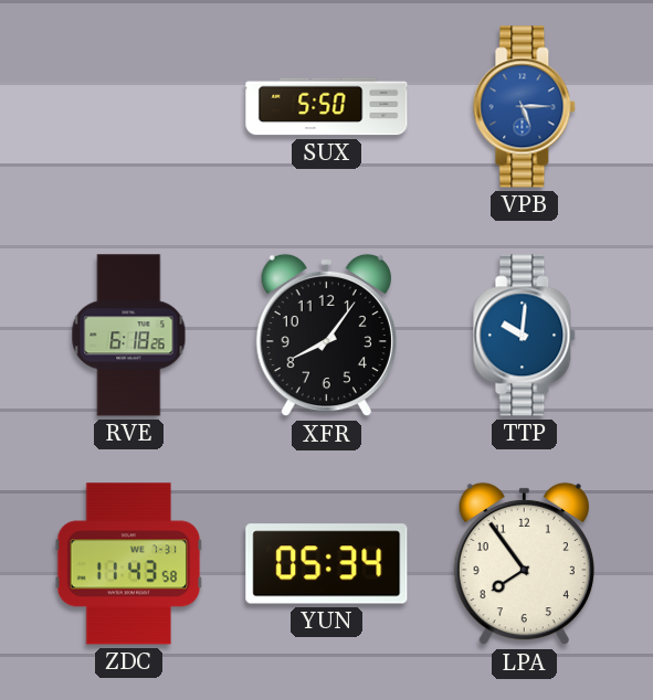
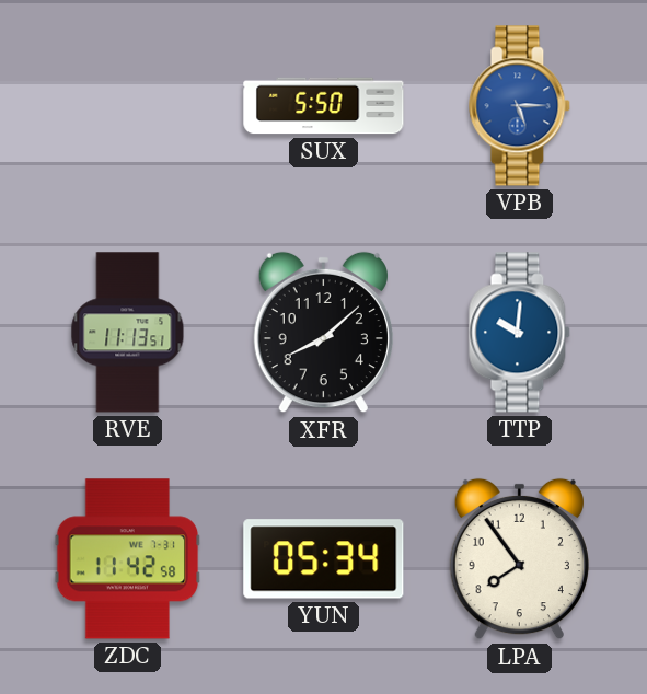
RVE: 6:18 -> 11:13 (128, 333)
XFR: 8:06 -> 8:08 (323, 333)
ZDC: 11:43 -> 11:42 (128, 559)
